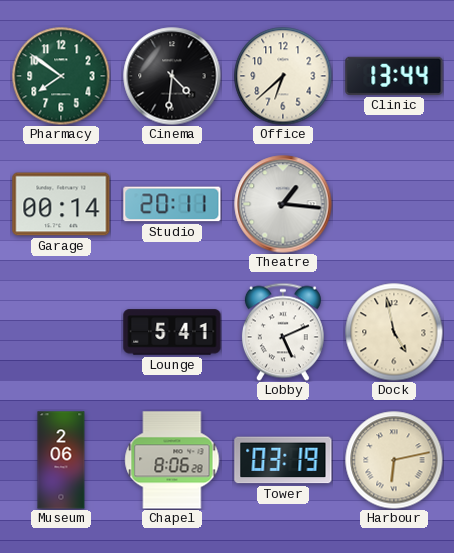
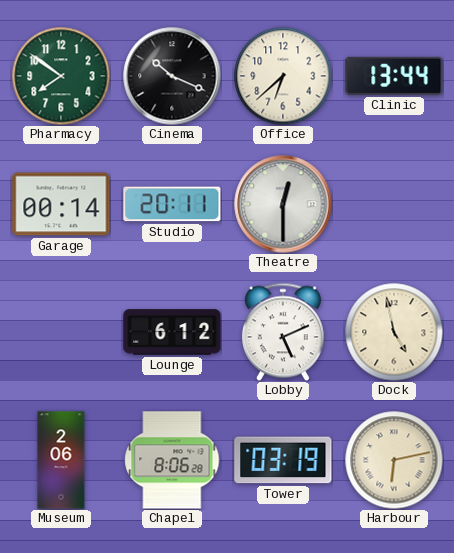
Cinema: 4:31 -> 10:19 (172, 76)
Theatre: 1:16 -> 12:30 (283, 204)
Lounge: 5:41 -> 6:12 (172, 332)
